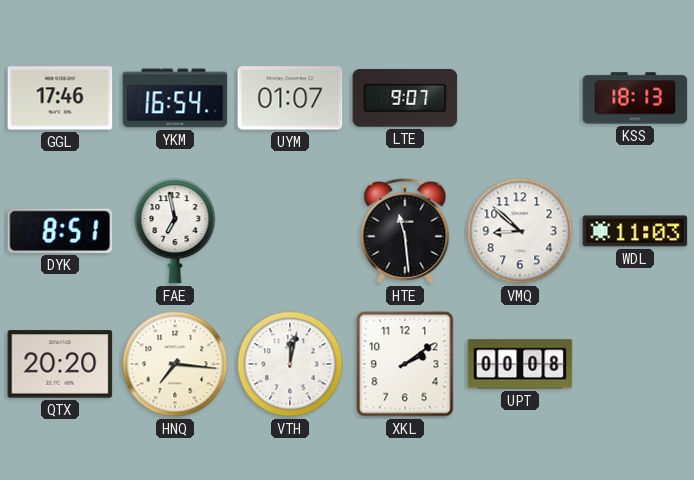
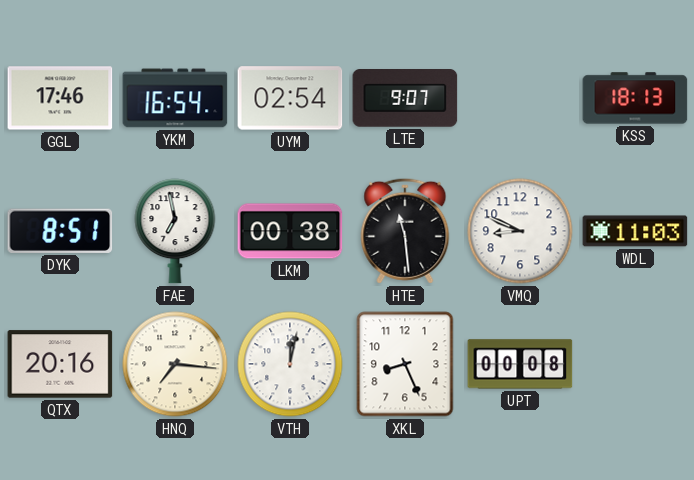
UYM: 01:07 -> 02:54 (290, 98)
LKM: none -> 00:38 (290, 231)
VMQ: 8:52 -> 8:49 (520, 231)
QTX: 20:20 -> 20:16 (60, 364)
XKL: 2:09 -> 8:26 (405, 364)
